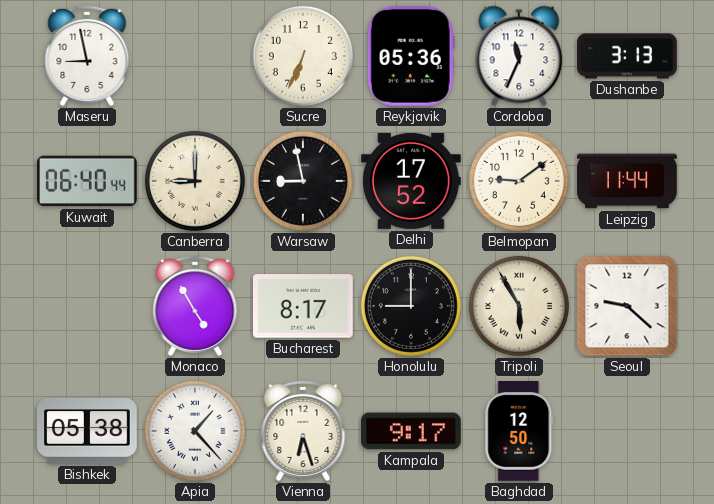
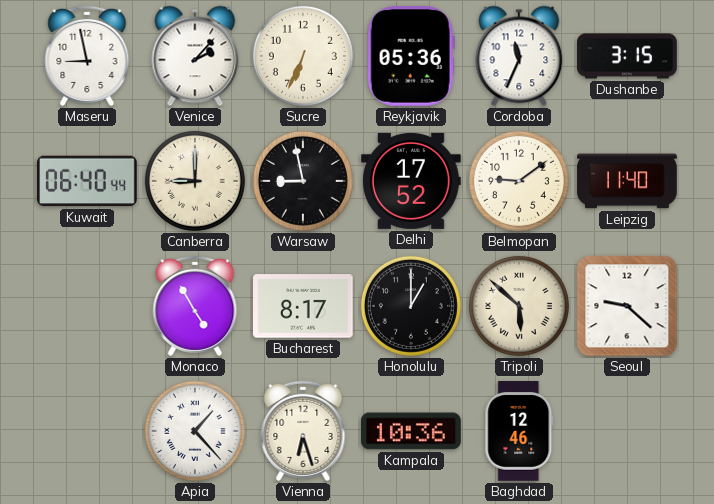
Venice: none -> 2:07 (195, 56)
Dushanbe: 3:13 -> 3:15 (627, 56)
Leipzig: 11:44 -> 11:40 (627, 181)
Honolulu: 9:00 -> 1:00 (411, 306)
Tripoli: 5:55 -> 5:52 (519, 306)
Bishkek: 05:38 -> none (88, 431)
Kampala: 9:17 -> 10:36 (412, 431)
Baghdad: 12:50 -> 12:46 (519, 432)
